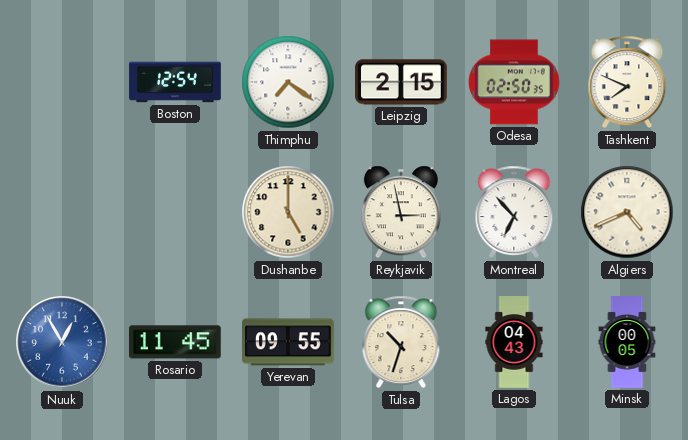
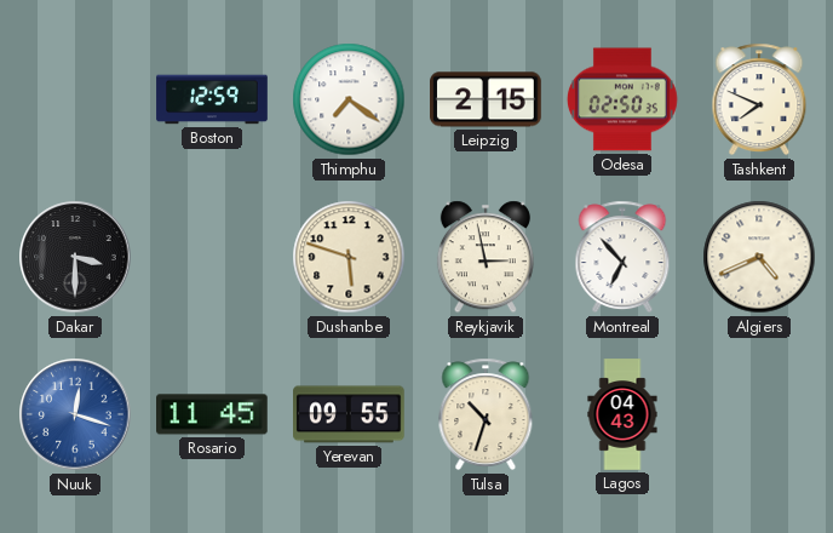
Boston: 12:54 -> 12:59 (212, 99)
Dakar: none -> 3:30 (75, 257)
Dushanbe: 5:00 -> 5:48 (349, 257)
Nuuk: 12:55 -> 12:18 (75, 414)
Minsk: 00:05 -> none (627, 342)
